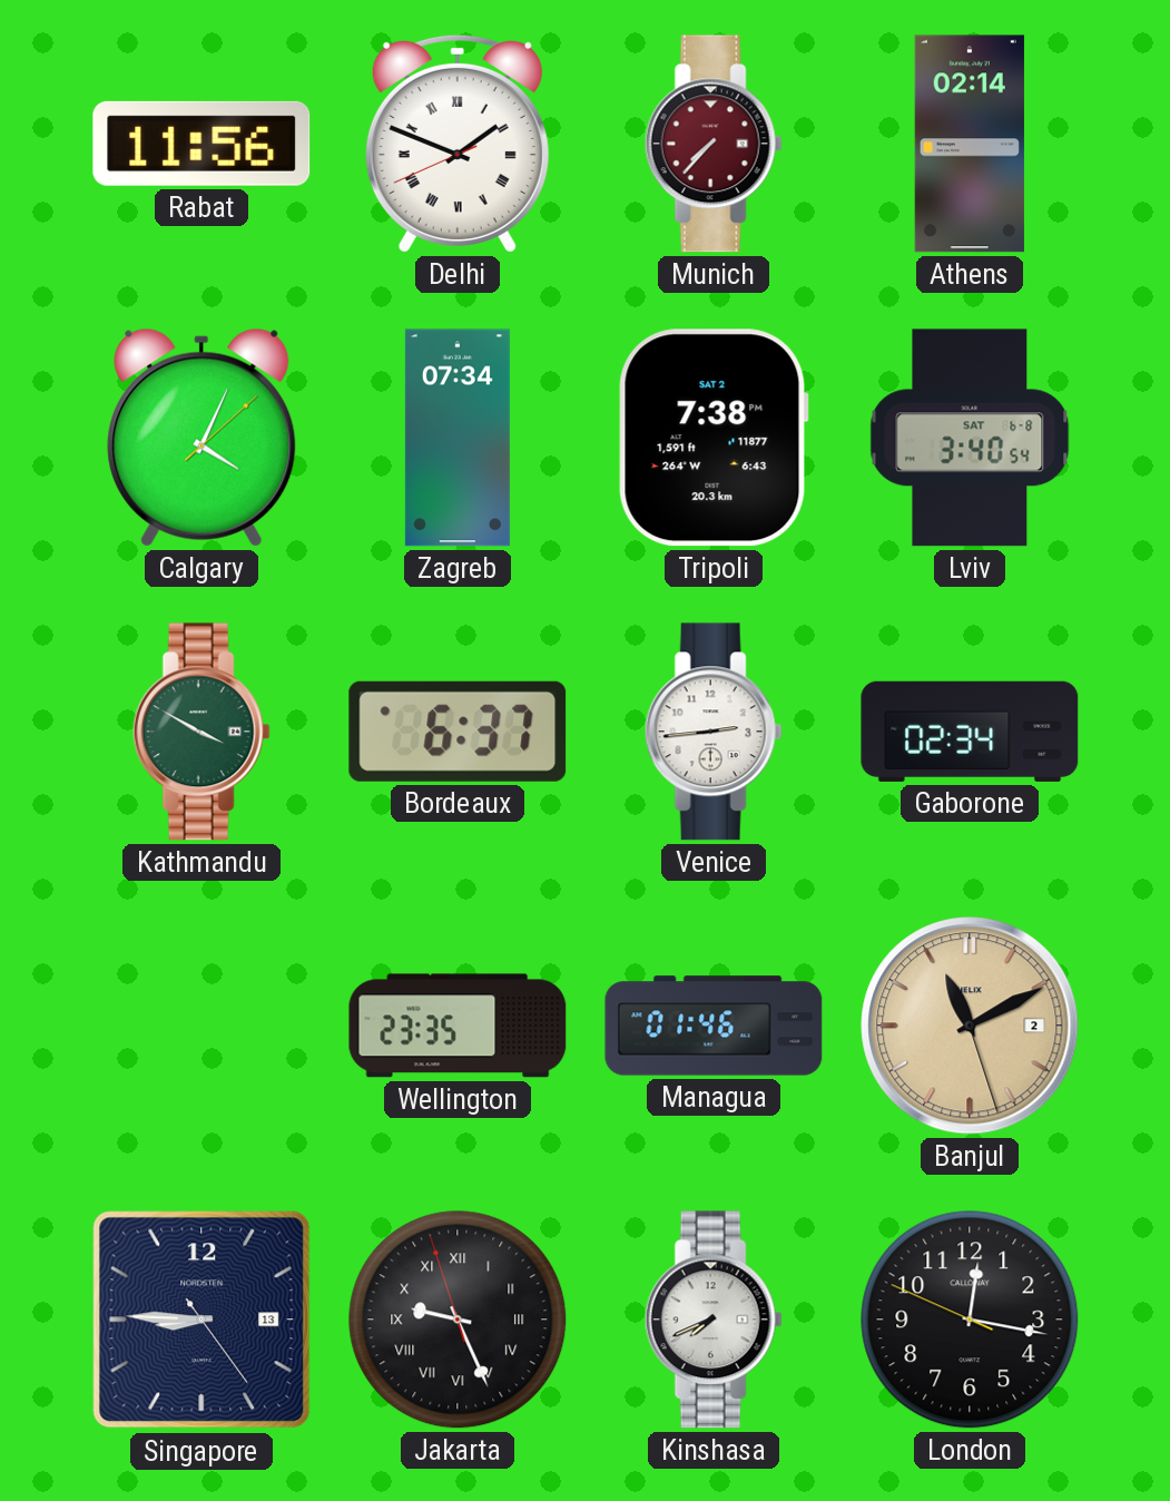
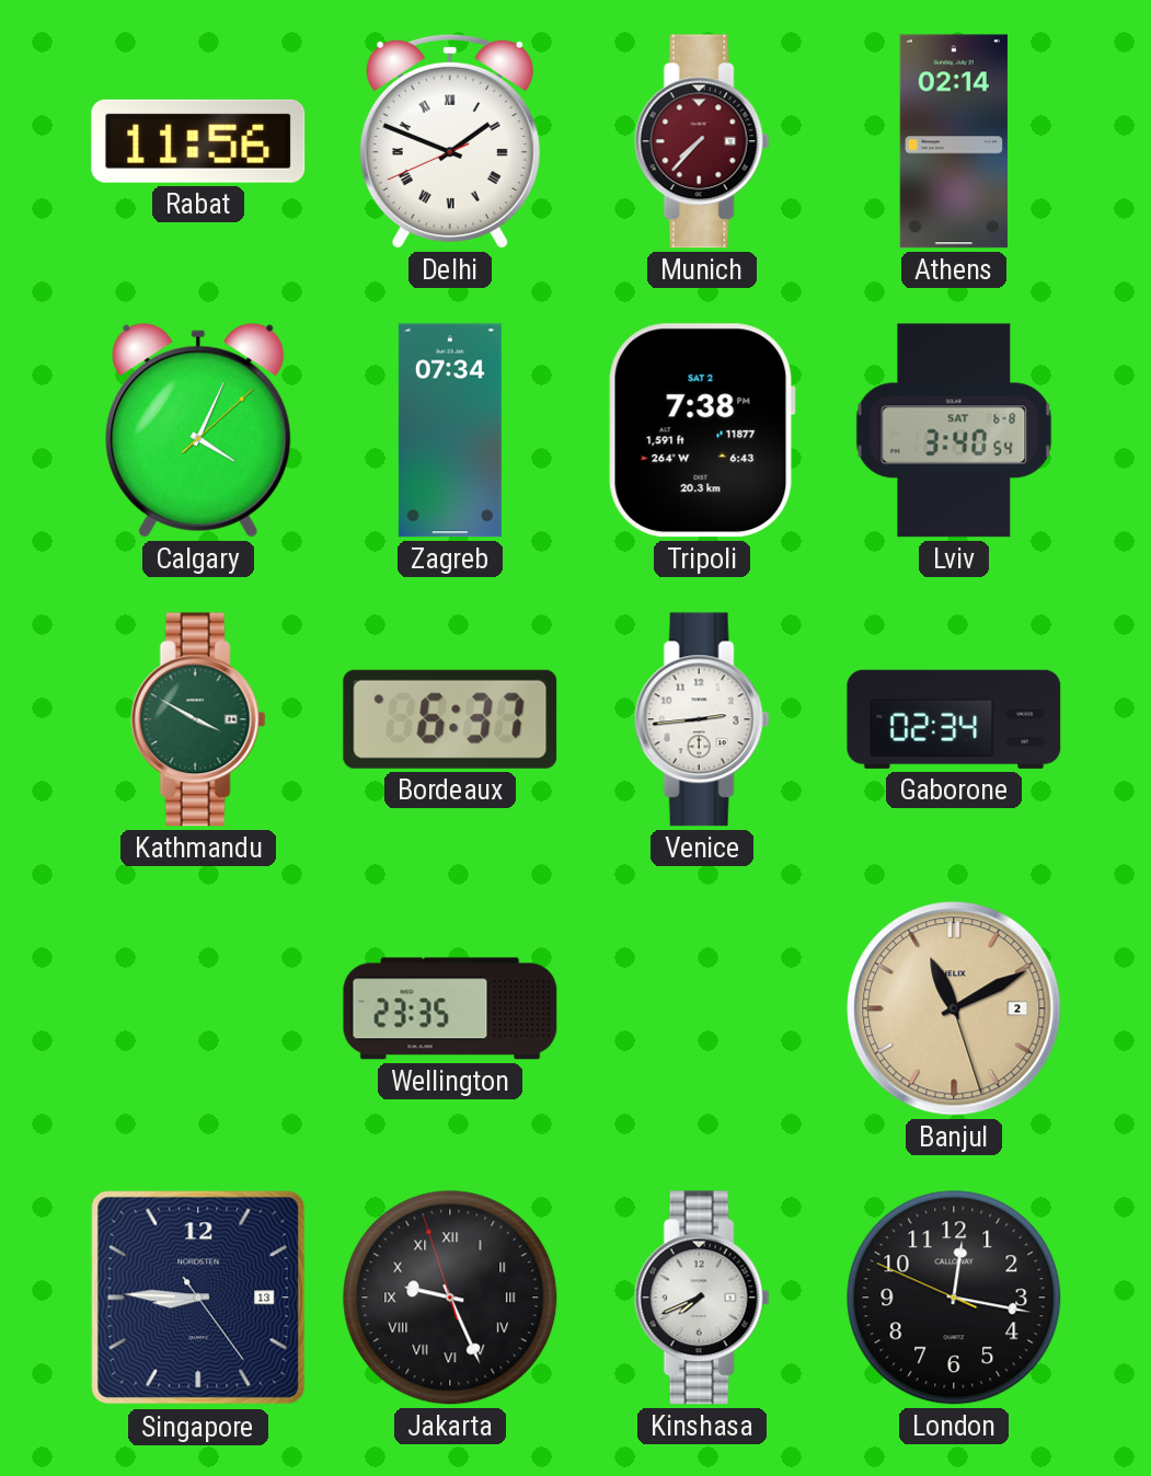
Managua: 01:46 -> none (714, 1026)
